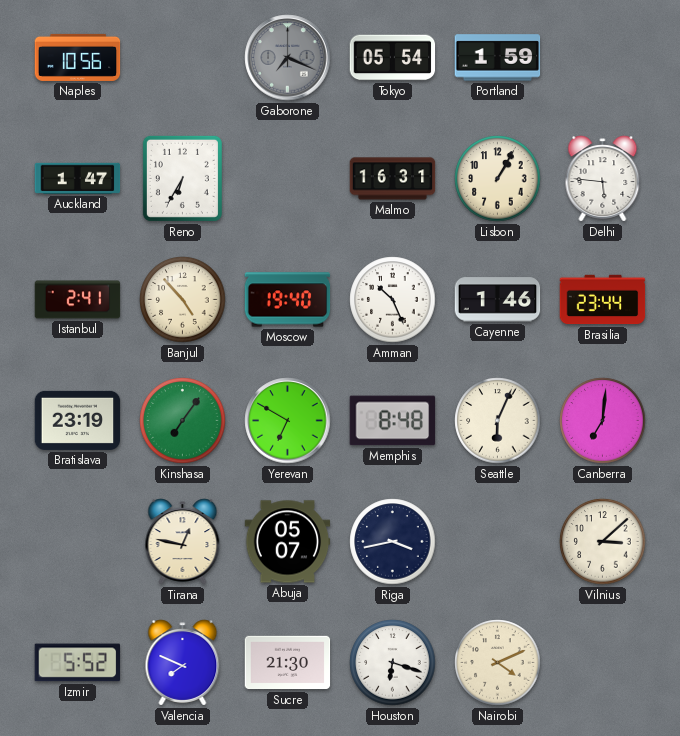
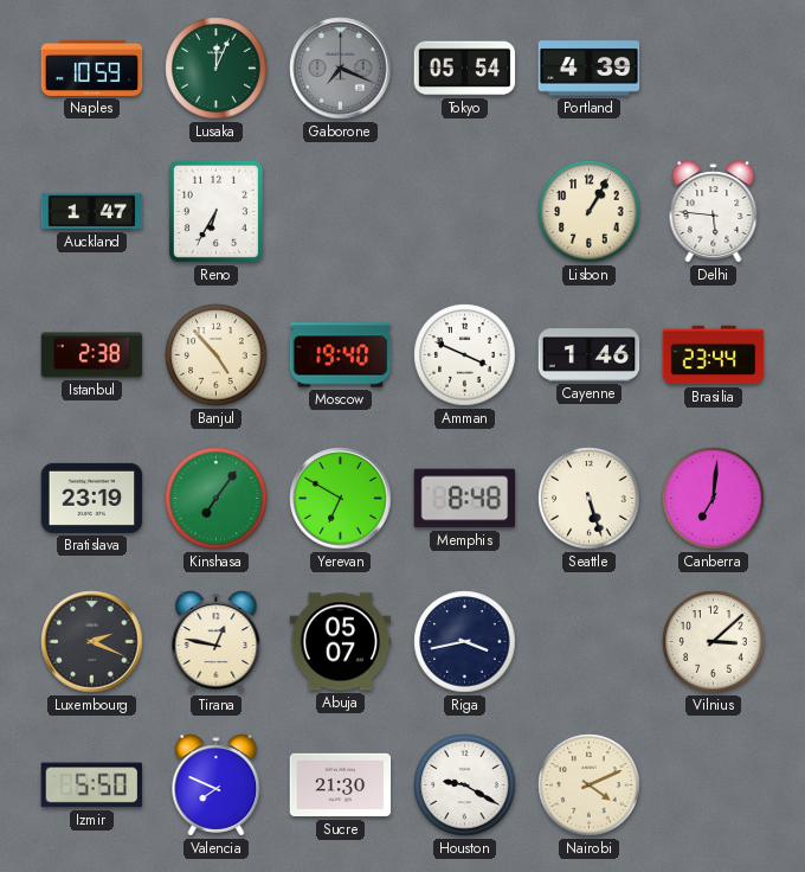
Naples: 10:56 -> 10:59 (92, 68)
Lusaka: none -> 12:04 (217, 69)
Portland: 1:59 -> 4:39 (590, 69)
Malmo: 16:31 -> none (393, 179)
Istanbul: 2:41 -> 2:38 (92, 355)
Amman: 10:26 -> 3:49 (465, 355)
Seattle: 6:04 -> 5:27 (590, 499)
Luxembourg: none -> 2:19 (92, 642)
Izmir: 5:52 -> 5:50 (92, 786)
Houston: 6:18 -> 9:20 (465, 786)
